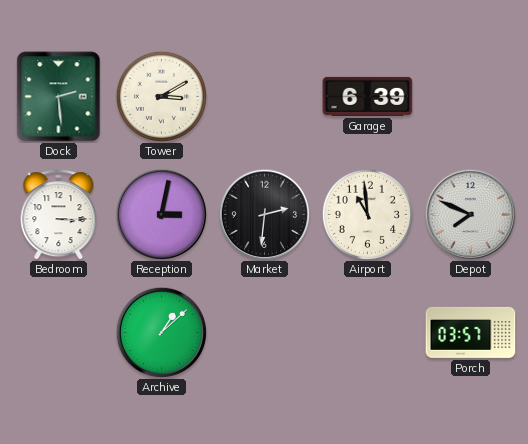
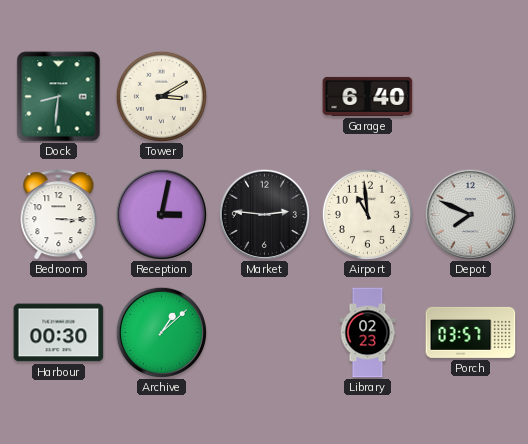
Dock: 2:29 -> 8:31 (59, 97)
Garage: 6:39 -> 6:40 (368, 96)
Market: 2:31 -> 2:46 (264, 214)
Harbour: none -> 00:30 (59, 333)
Library: none -> 02:23 (368, 333)
